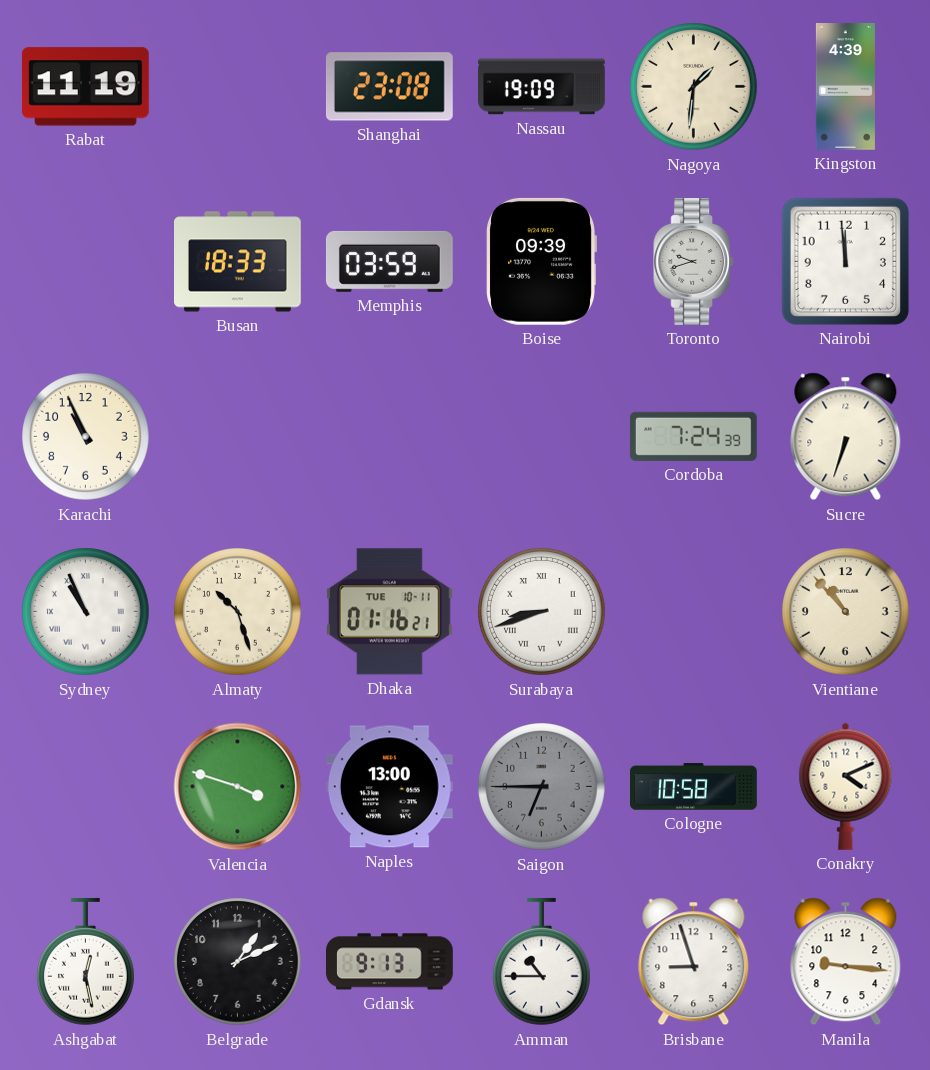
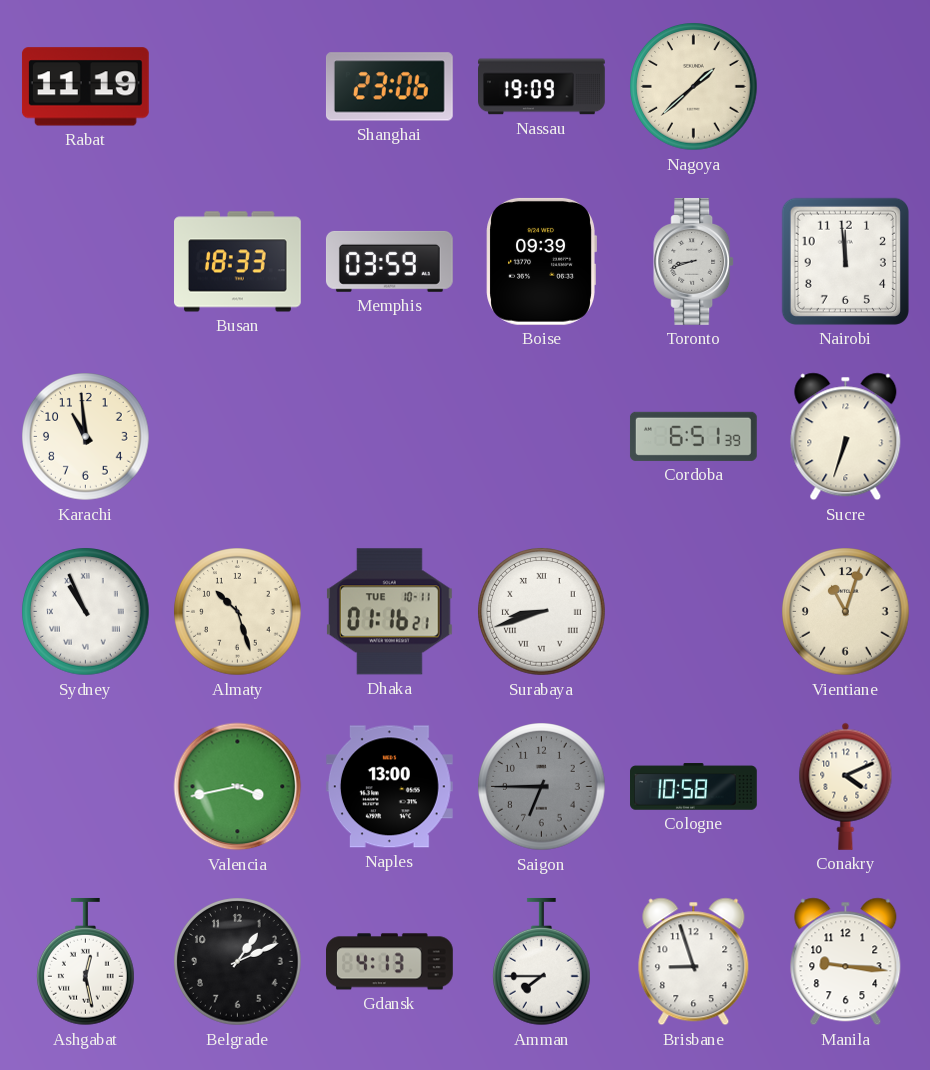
Shanghai: 23:08 -> 23:06 (389, 87)
Nagoya: 1:31 -> 1:38 (694, 87)
Kingston: 4:39 -> none (845, 87)
Toronto: 9:42 -> 8:42 (694, 262)
Karachi: 10:56 -> 10:59 (86, 437)
Cordoba: 7:24 -> 6:51 (693, 436)
Vientiane: 10:53 -> 11:03 (846, 612)
Valencia: 3:48 -> 3:43 (238, 787)
Gdansk: 9:13 -> 4:13 (390, 962)
Amman: 10:45 -> 7:45 (542, 962)
